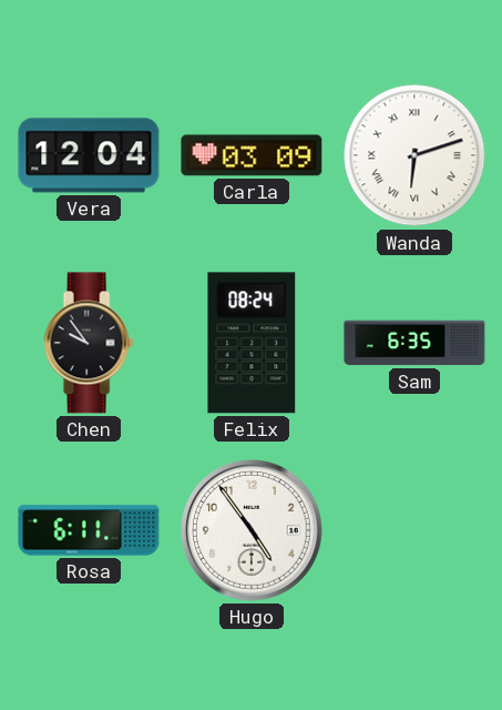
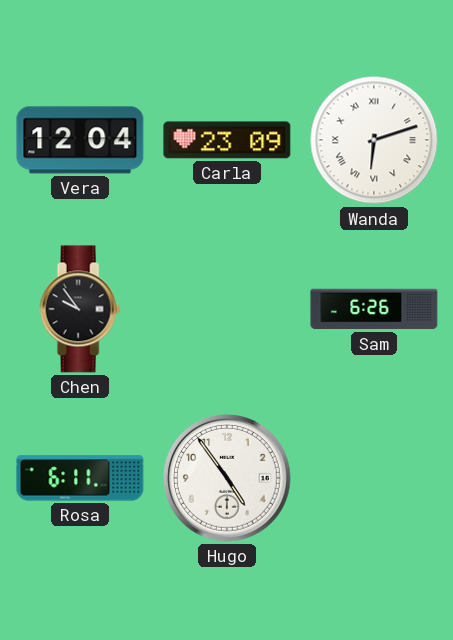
Carla: 03:09 -> 23:09 (227, 140)
Felix: 08:24 -> none (252, 343)
Sam: 6:35 -> 6:26 (374, 309)
